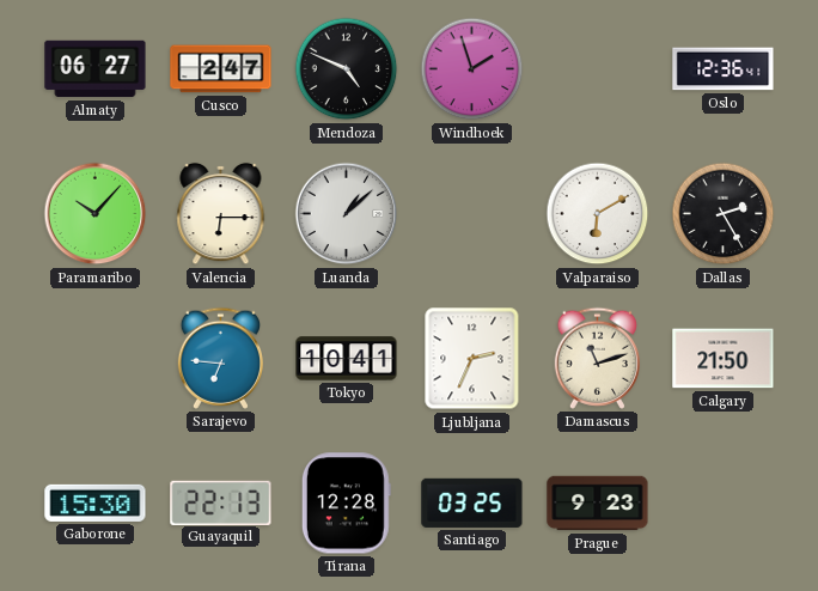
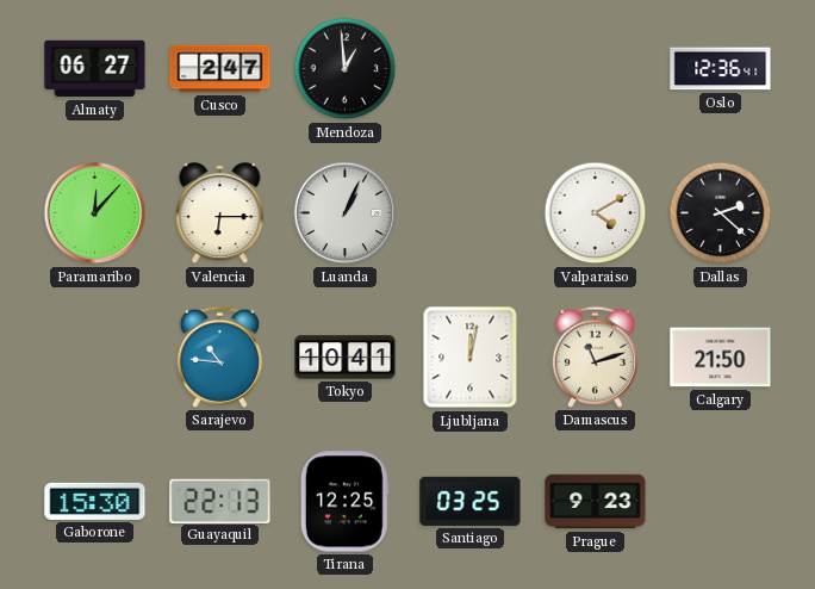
Mendoza: 4:49 -> 12:59 (346, 69)
Windhoek: 1:57 -> none (472, 69)
Paramaribo: 10:07 -> 12:07 (95, 213)
Luanda: 1:08 -> 1:04 (346, 213)
Valparaiso: 6:10 -> 4:10 (596, 213)
Dallas: 2:25 -> 2:22 (721, 213)
Sarajevo: 6:46 -> 10:46 (219, 356)
Ljubljana: 2:34 -> 12:02 (471, 358)
Tirana: 12:28 -> 12:25 (344, 502)
